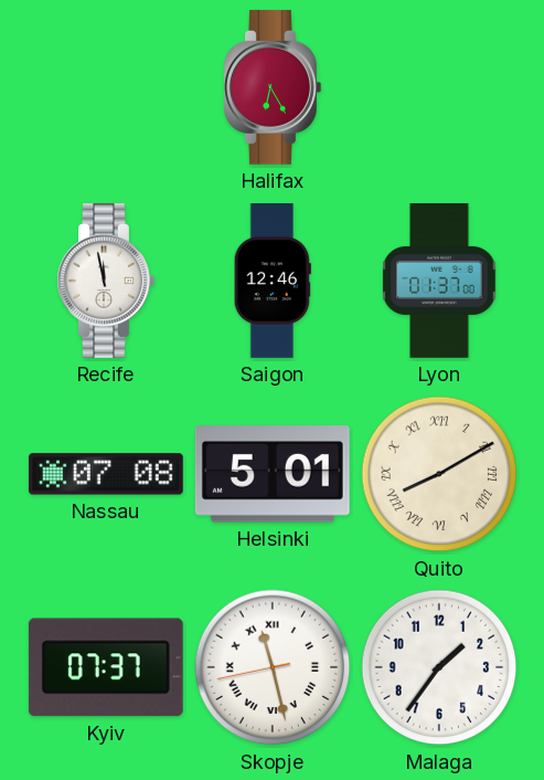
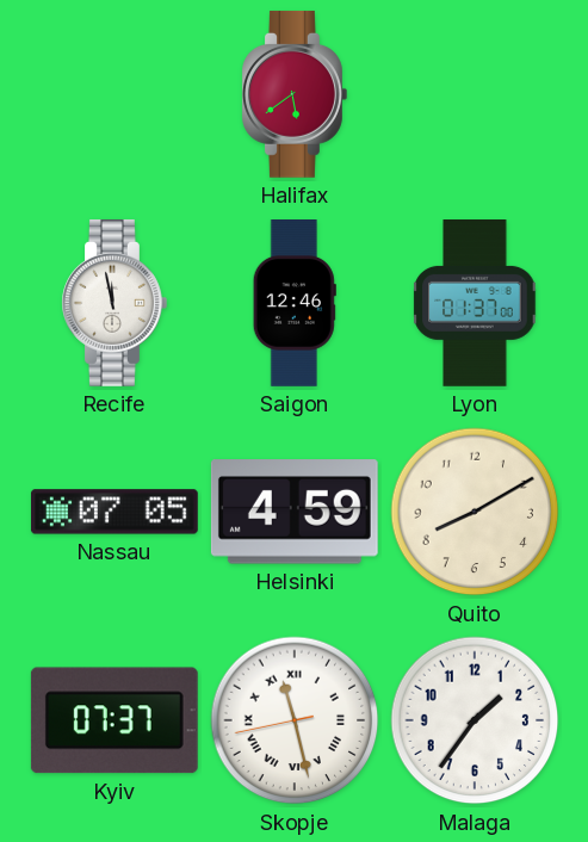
Halifax: 6:25 -> 5:39 (295, 94)
Nassau: 07:08 -> 07:05 (114, 512)
Helsinki: 5:01 -> 4:59 (295, 512)
Quito numerals: Roman -> Arabic (475, 512)
